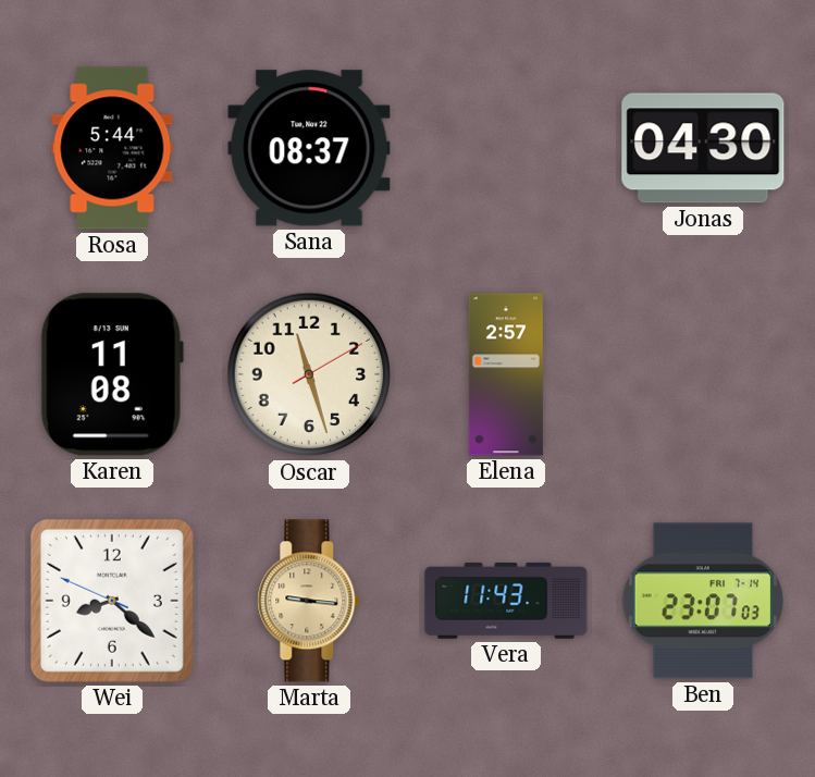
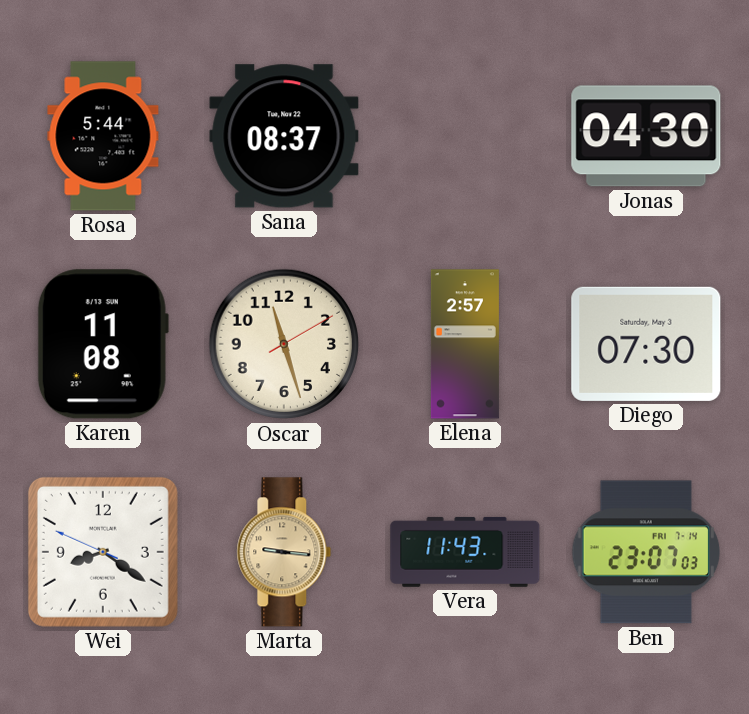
Diego: none -> 07:30 (646, 344)
Wei: 8:21 -> 8:20 (103, 552)
